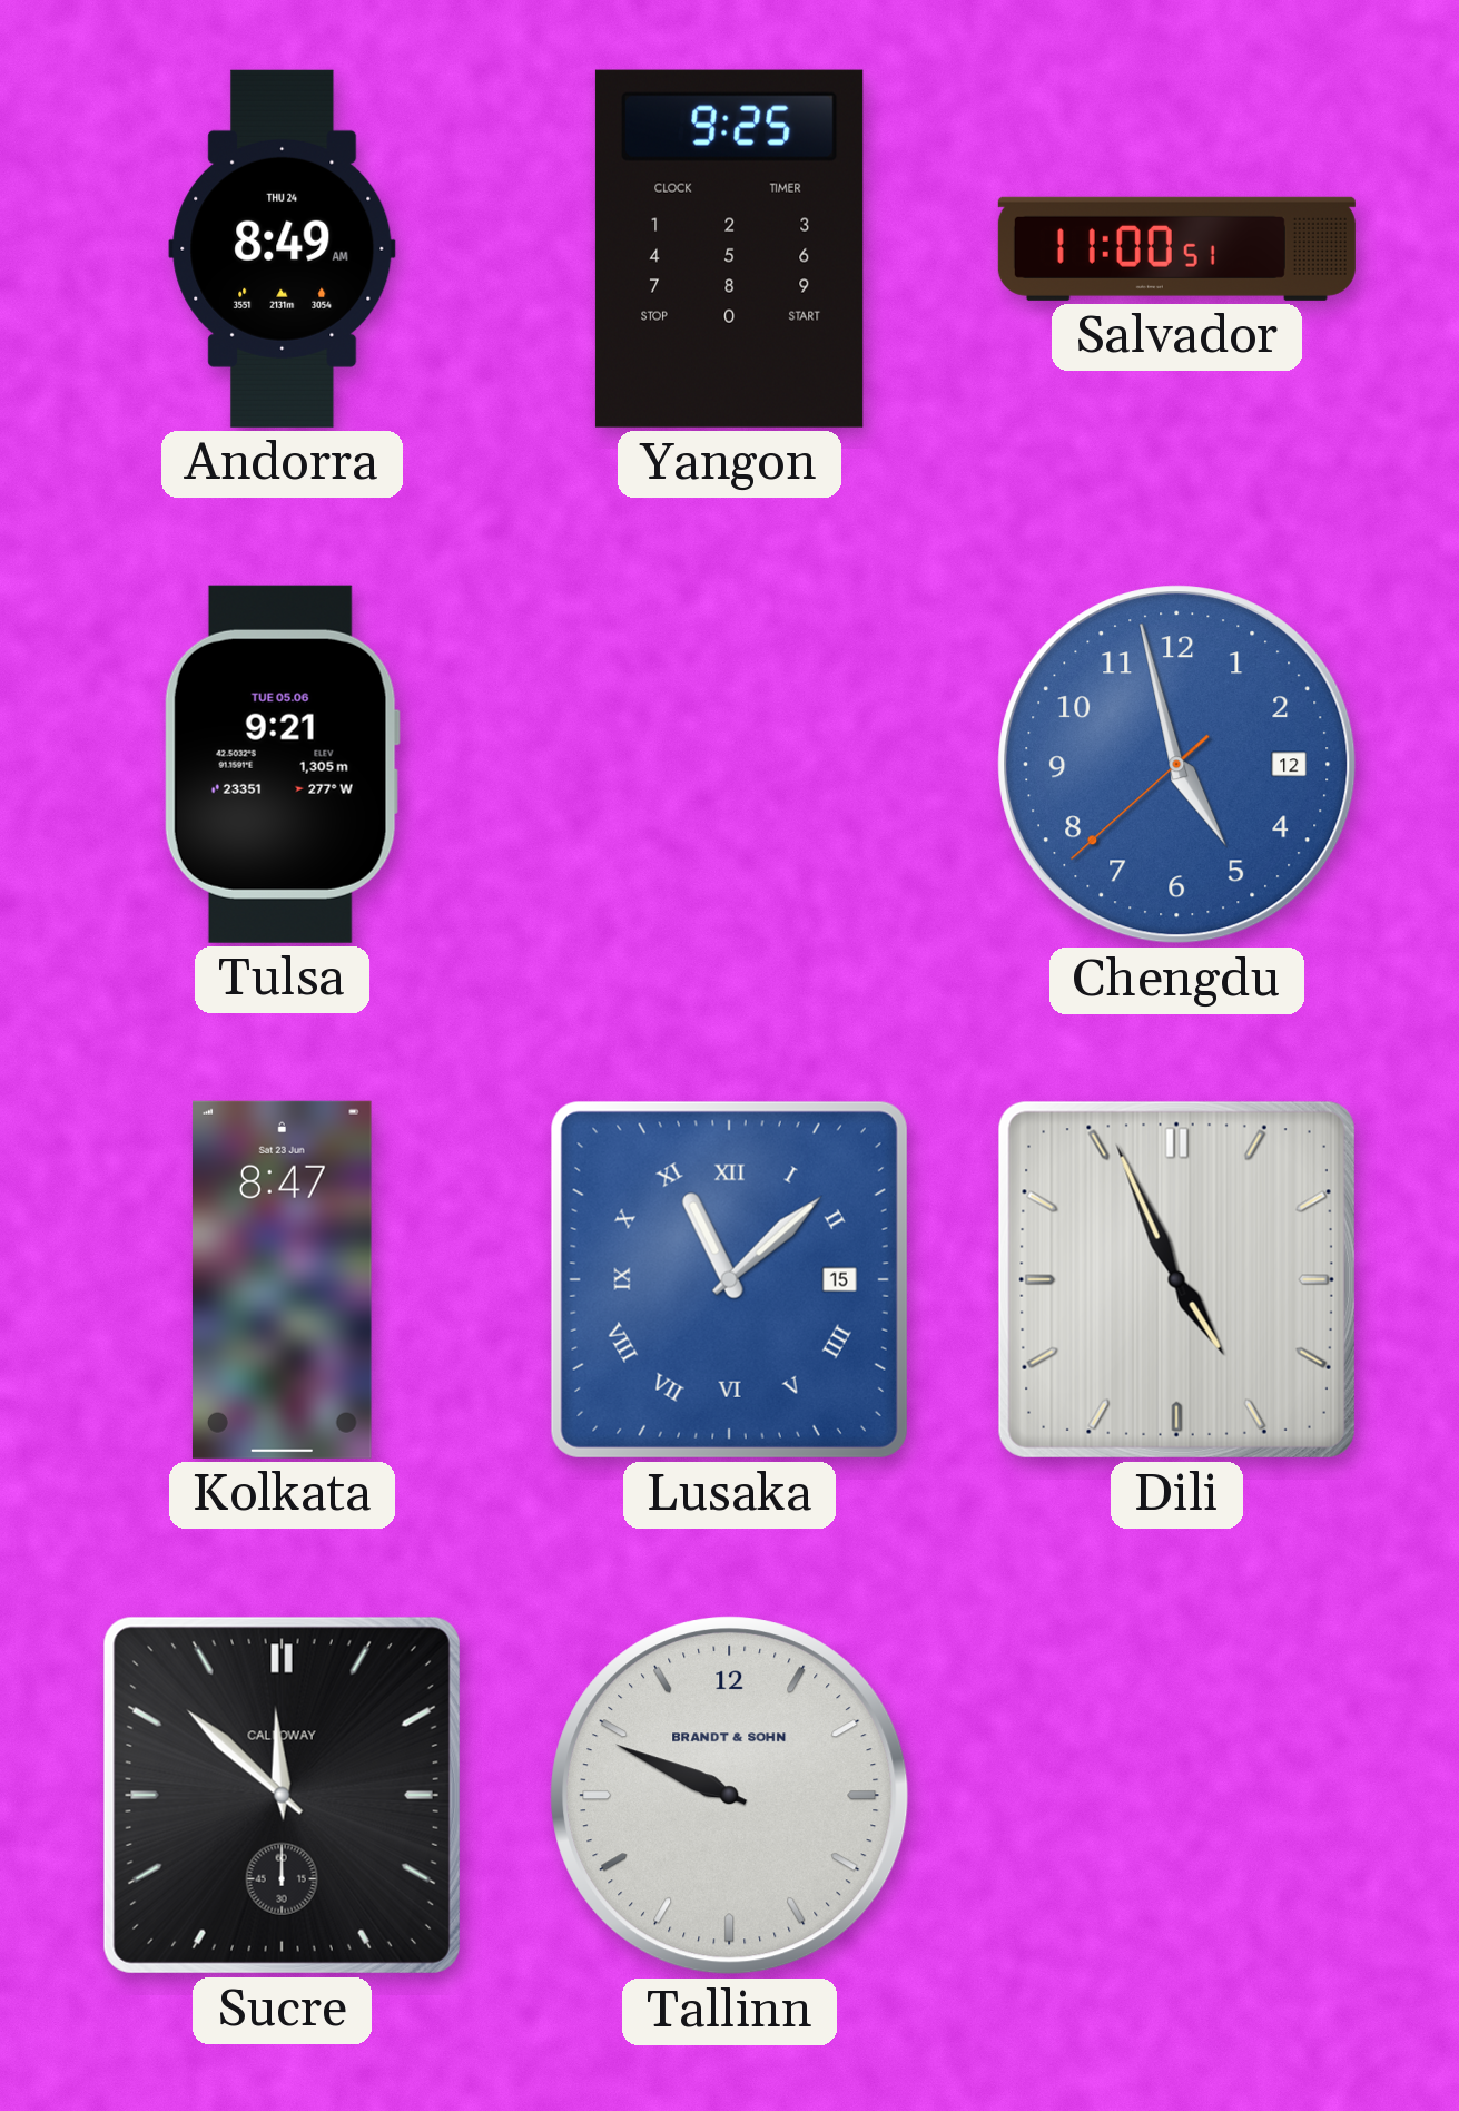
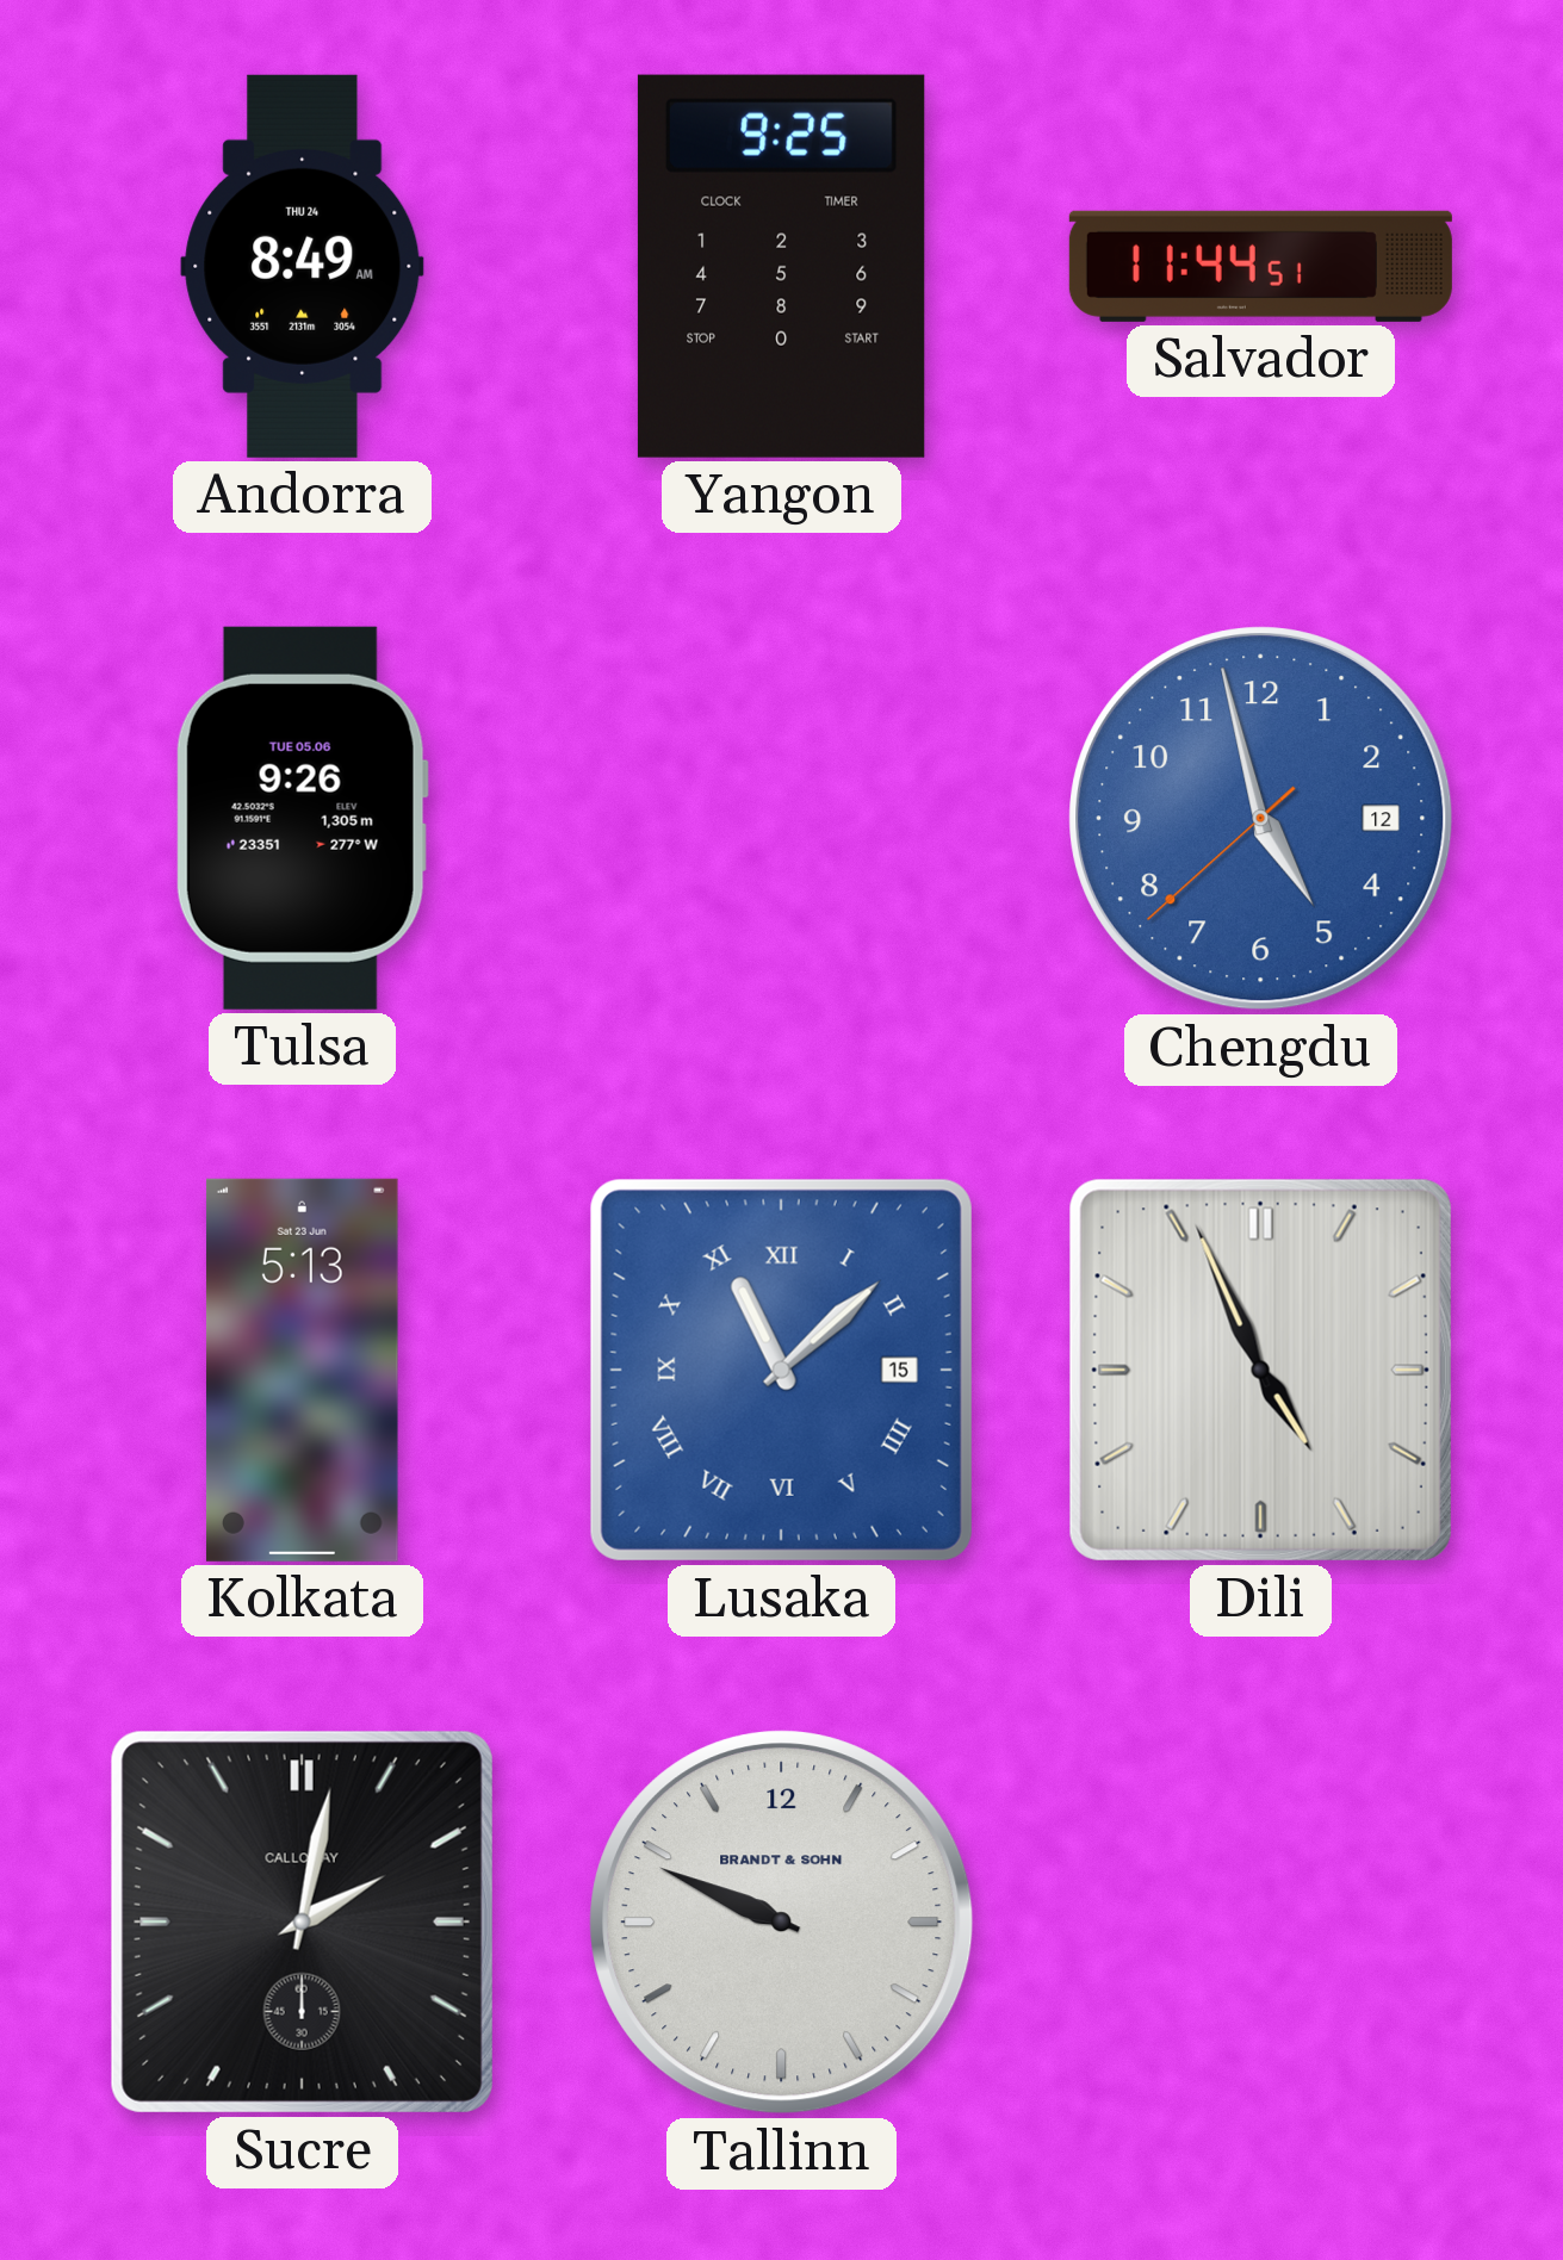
Salvador: 11:00 -> 11:44 (1260, 266)
Tulsa: 9:21 -> 9:26 (302, 818)
Kolkata: 8:47 -> 5:13 (302, 1370)
Sucre: 11:52 -> 2:02 (302, 1921)
